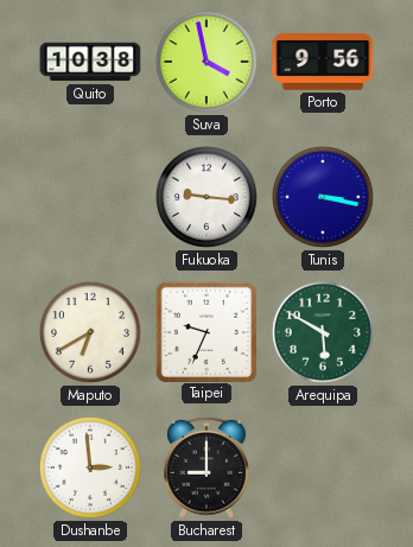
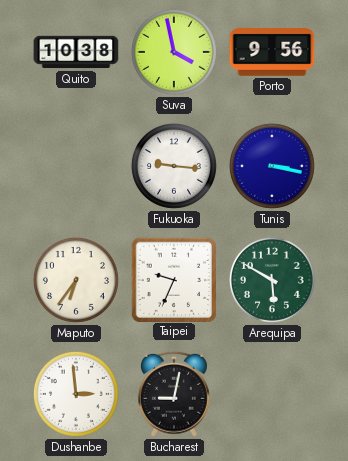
Maputo: 6:40 -> 6:36 (76, 280)
Bucharest: 9:00 -> 9:02 (174, 394)
